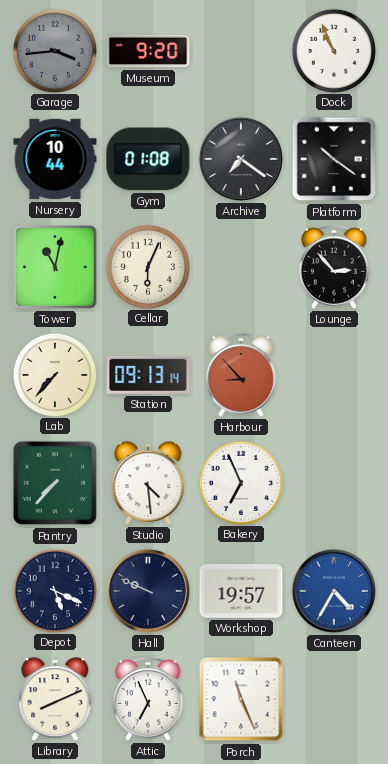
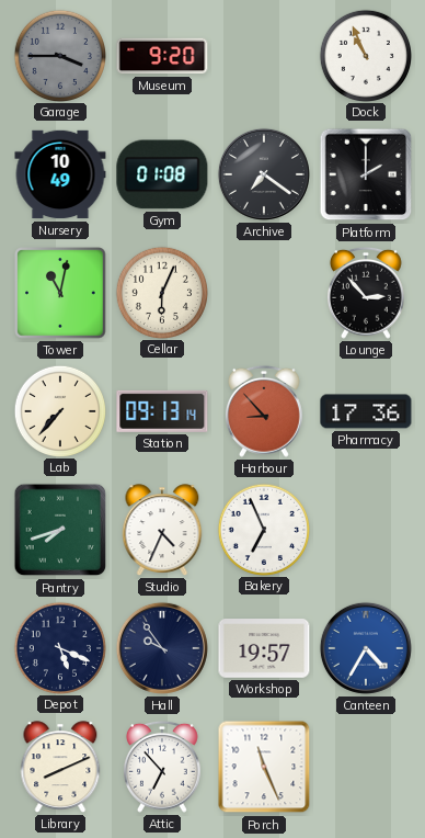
Garage: 3:44 -> 3:45 (59, 55)
Nursery: 10:44 -> 10:49 (60, 174)
Platform: 10:21 -> 2:00 (366, 174)
Pharmacy: none -> 17:36 (366, 411)
Pantry: 7:37 -> 7:42 (60, 530)
Studio: 4:29 -> 4:34 (162, 530)
Hall: 9:49 -> 9:54 (162, 648)
Attic: 6:56 -> 6:53 (162, 767)
